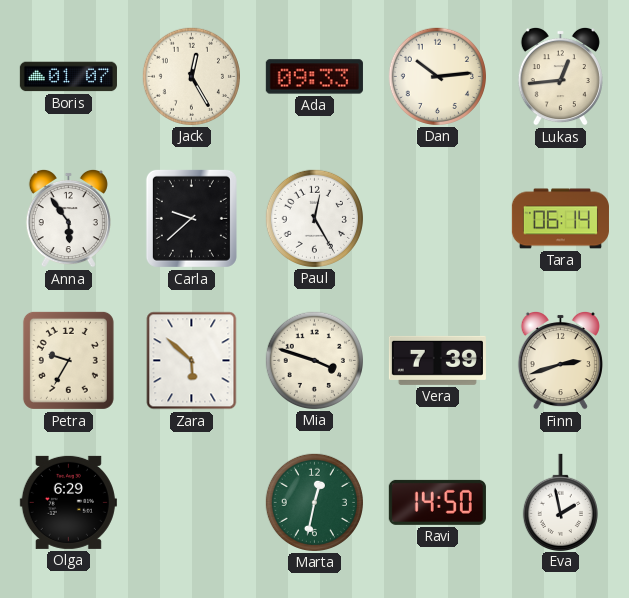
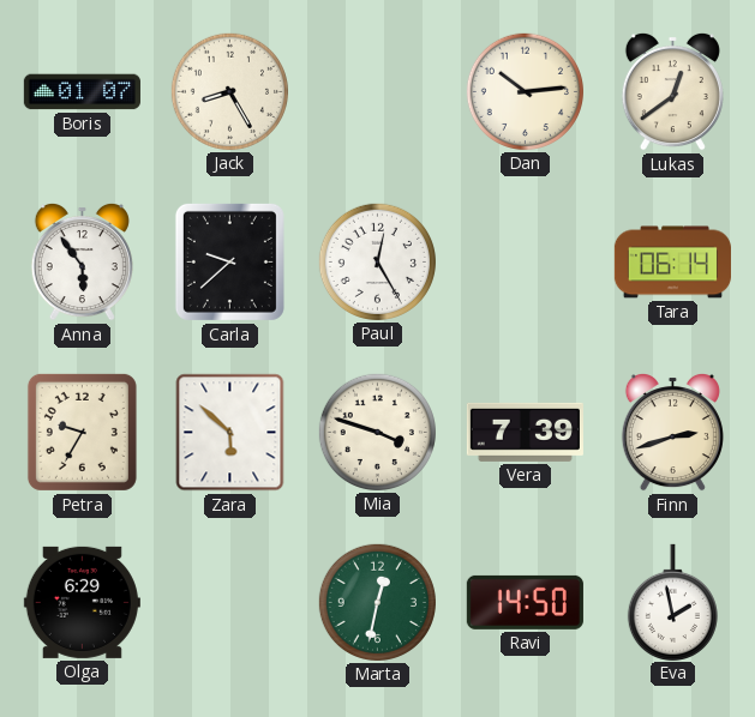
Jack: 12:25 -> 8:25 (229, 91)
Ada: 09:33 -> none (314, 77)
Lukas: 12:44 -> 12:39 (672, 91)
